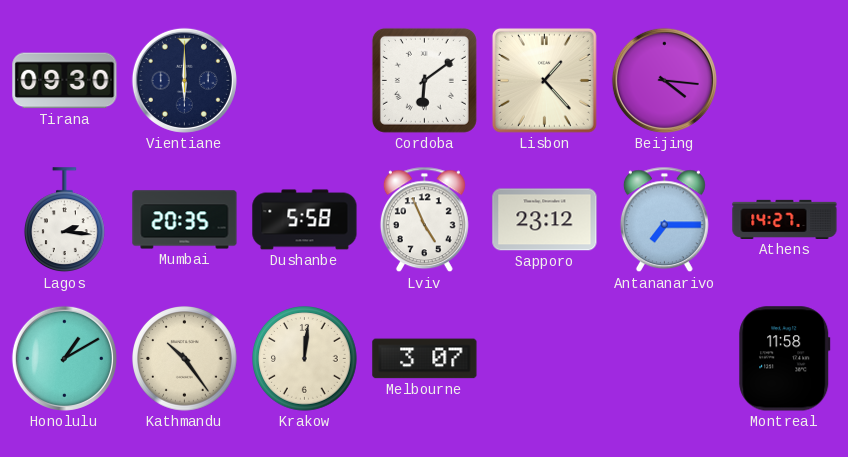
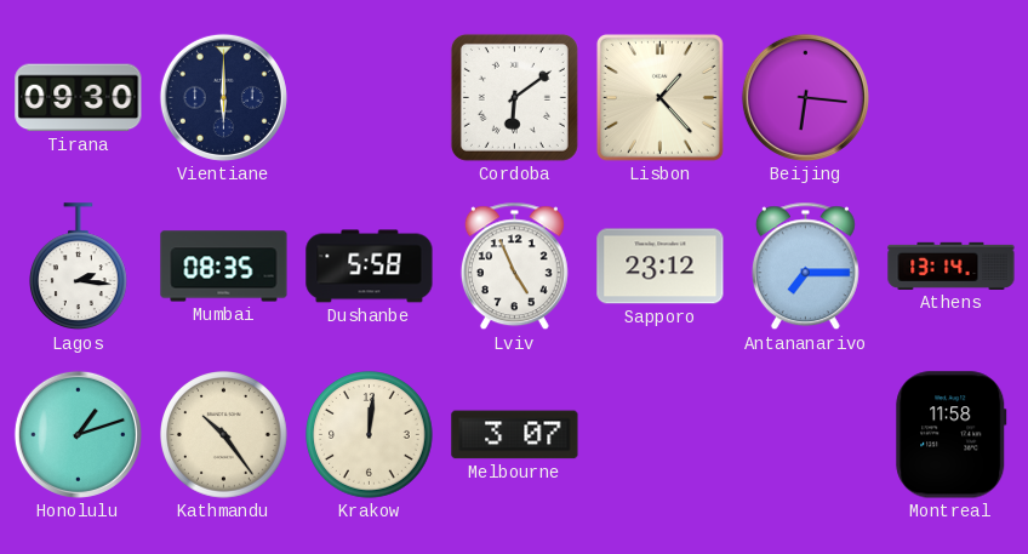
Beijing: 4:16 -> 6:16 (805, 97)
Mumbai: 20:35 -> 08:35 (224, 267)
Athens: 14:27 -> 13:14 (952, 265)
Honolulu: 1:10 -> 1:12 (78, 434)
